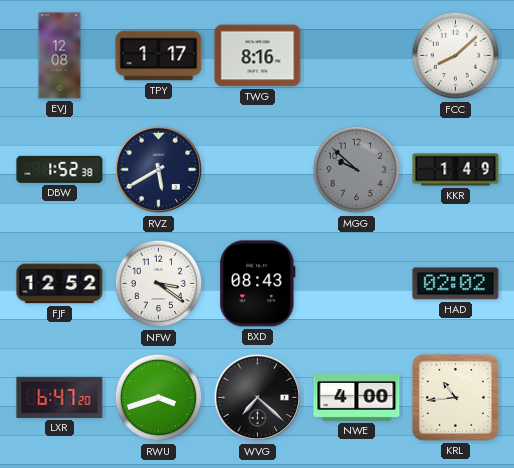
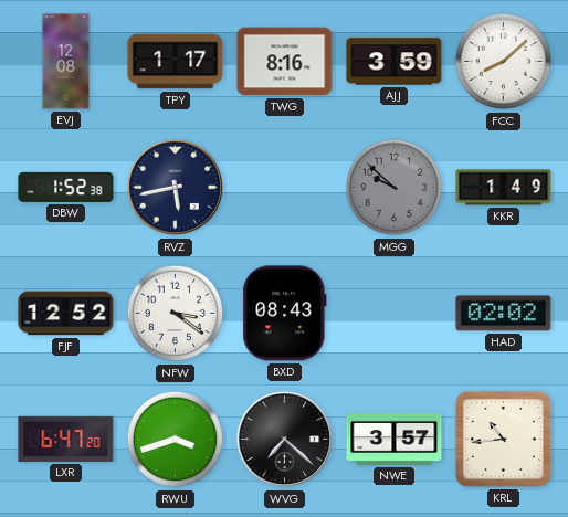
AJJ: none -> 3:59 (395, 62)
RVZ: 5:40 -> 5:43 (176, 188)
NWE: 4:00 -> 3:57 (395, 439)
